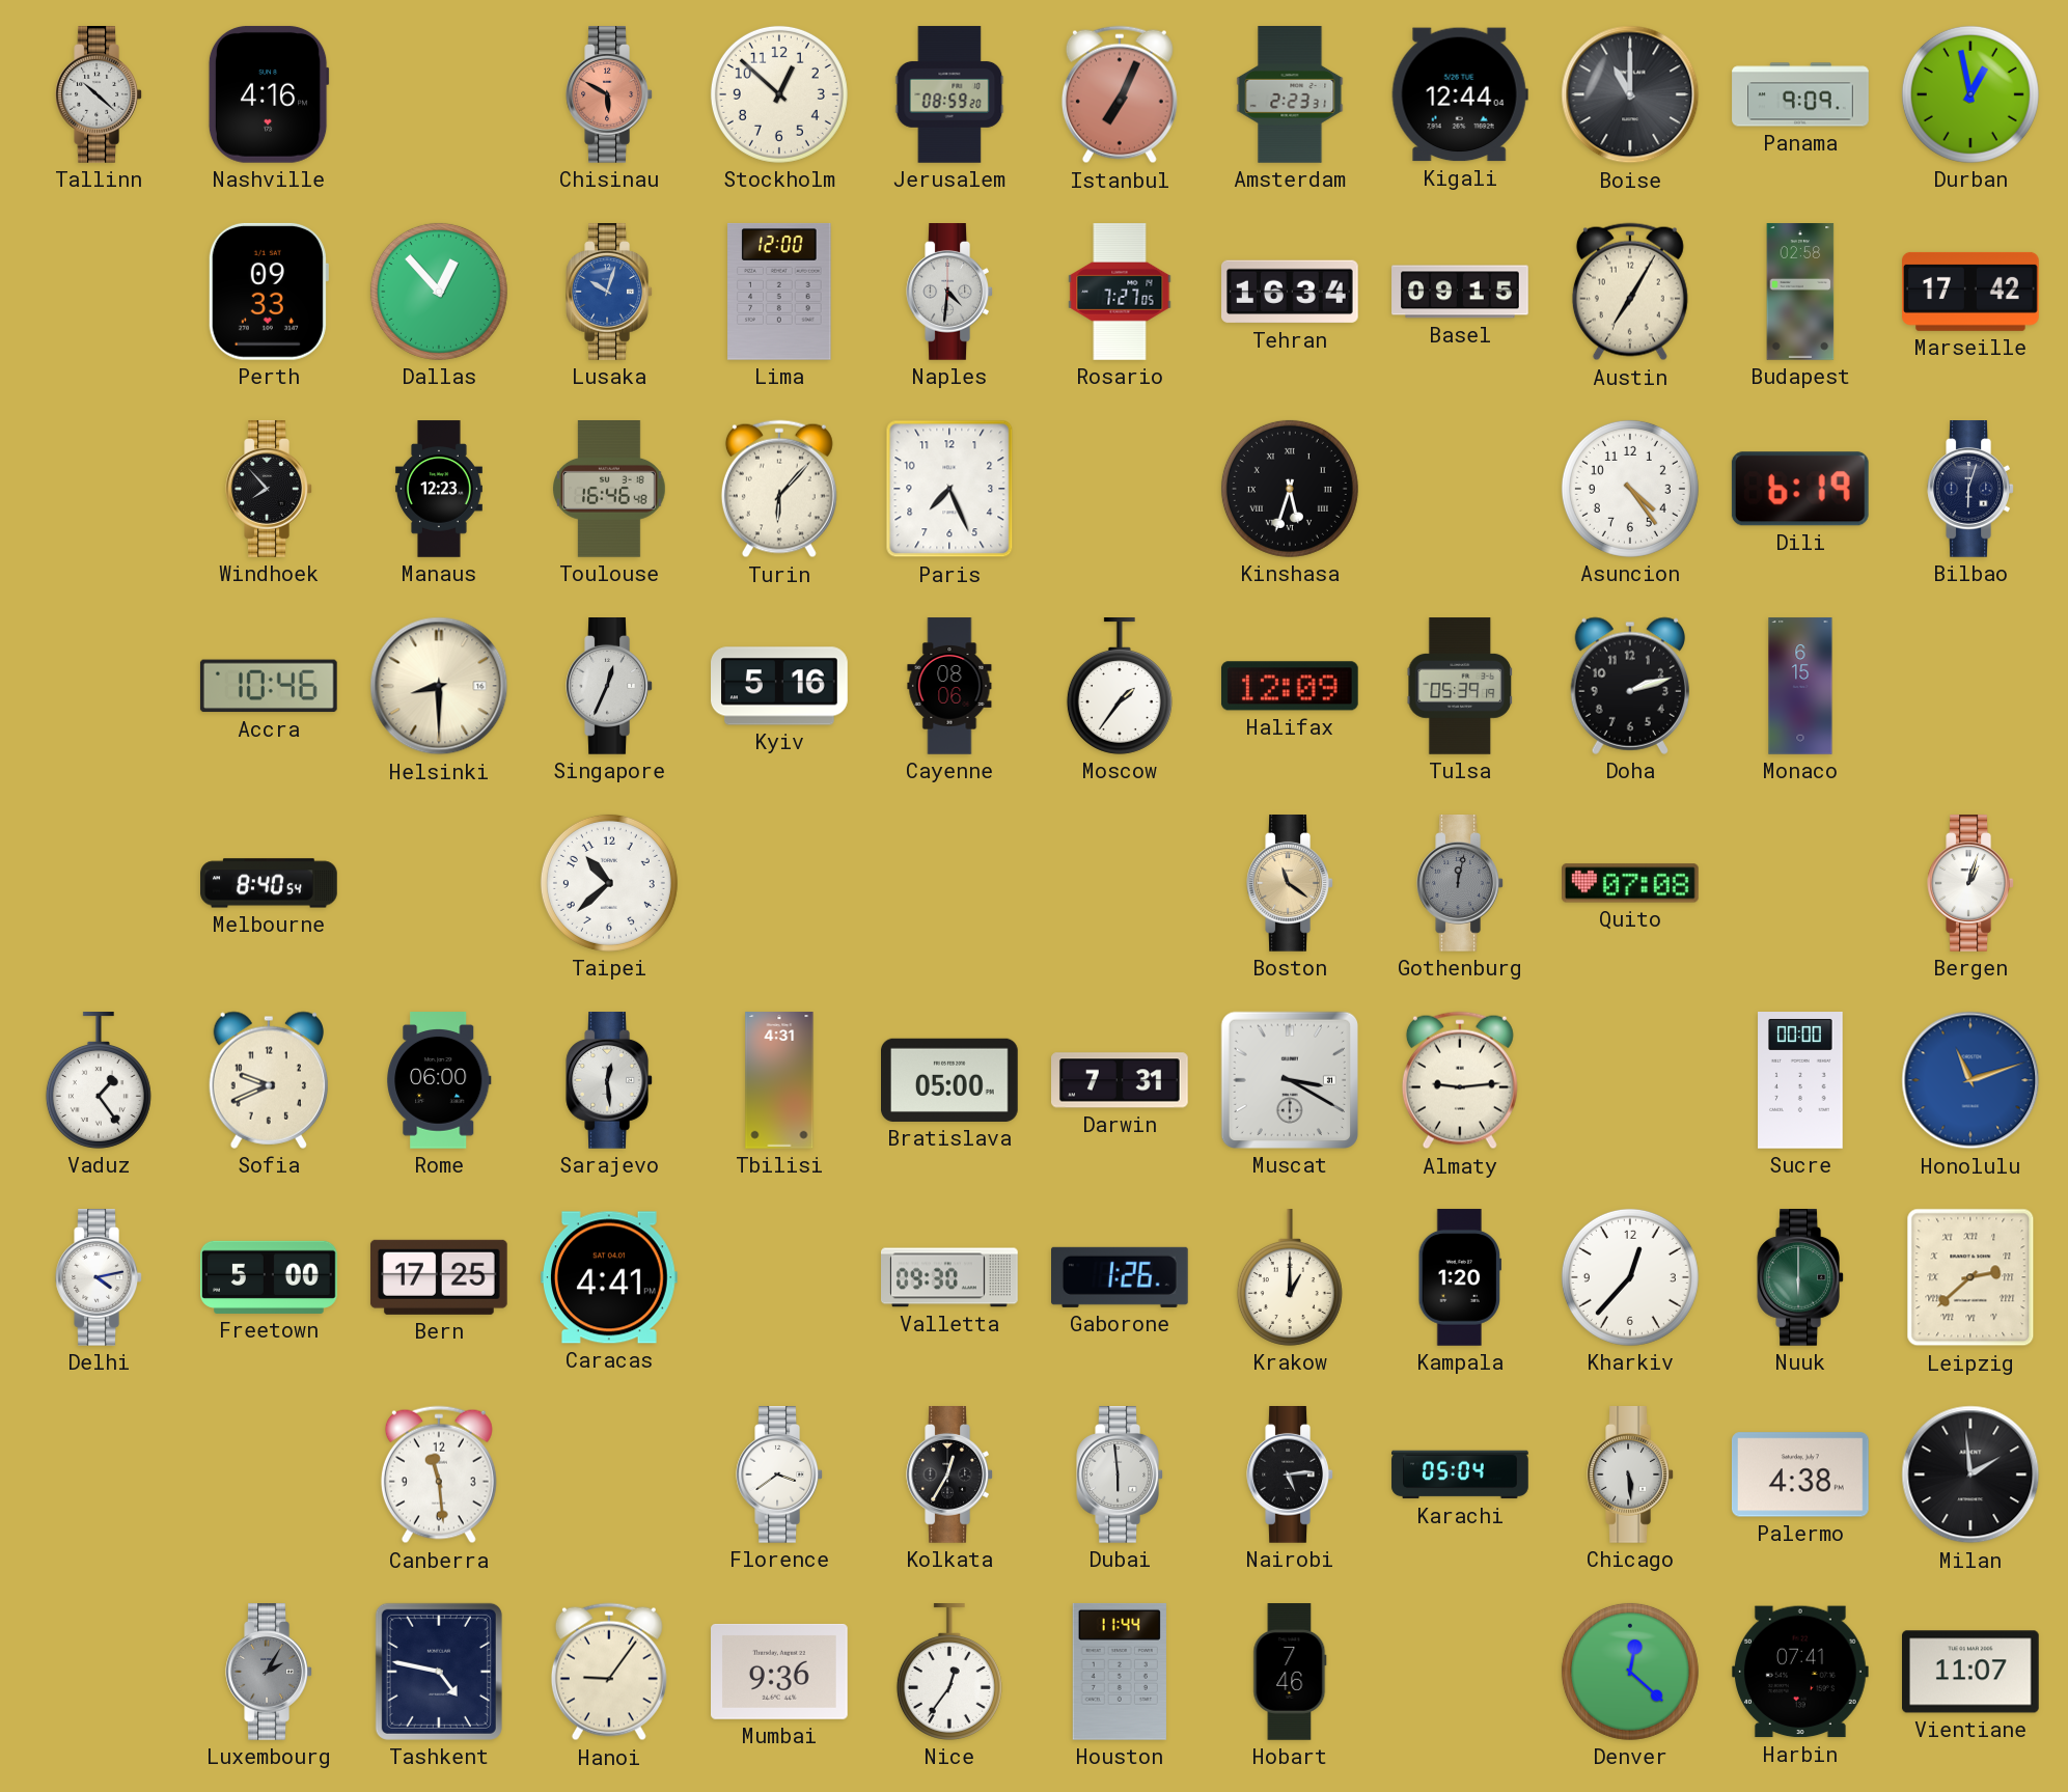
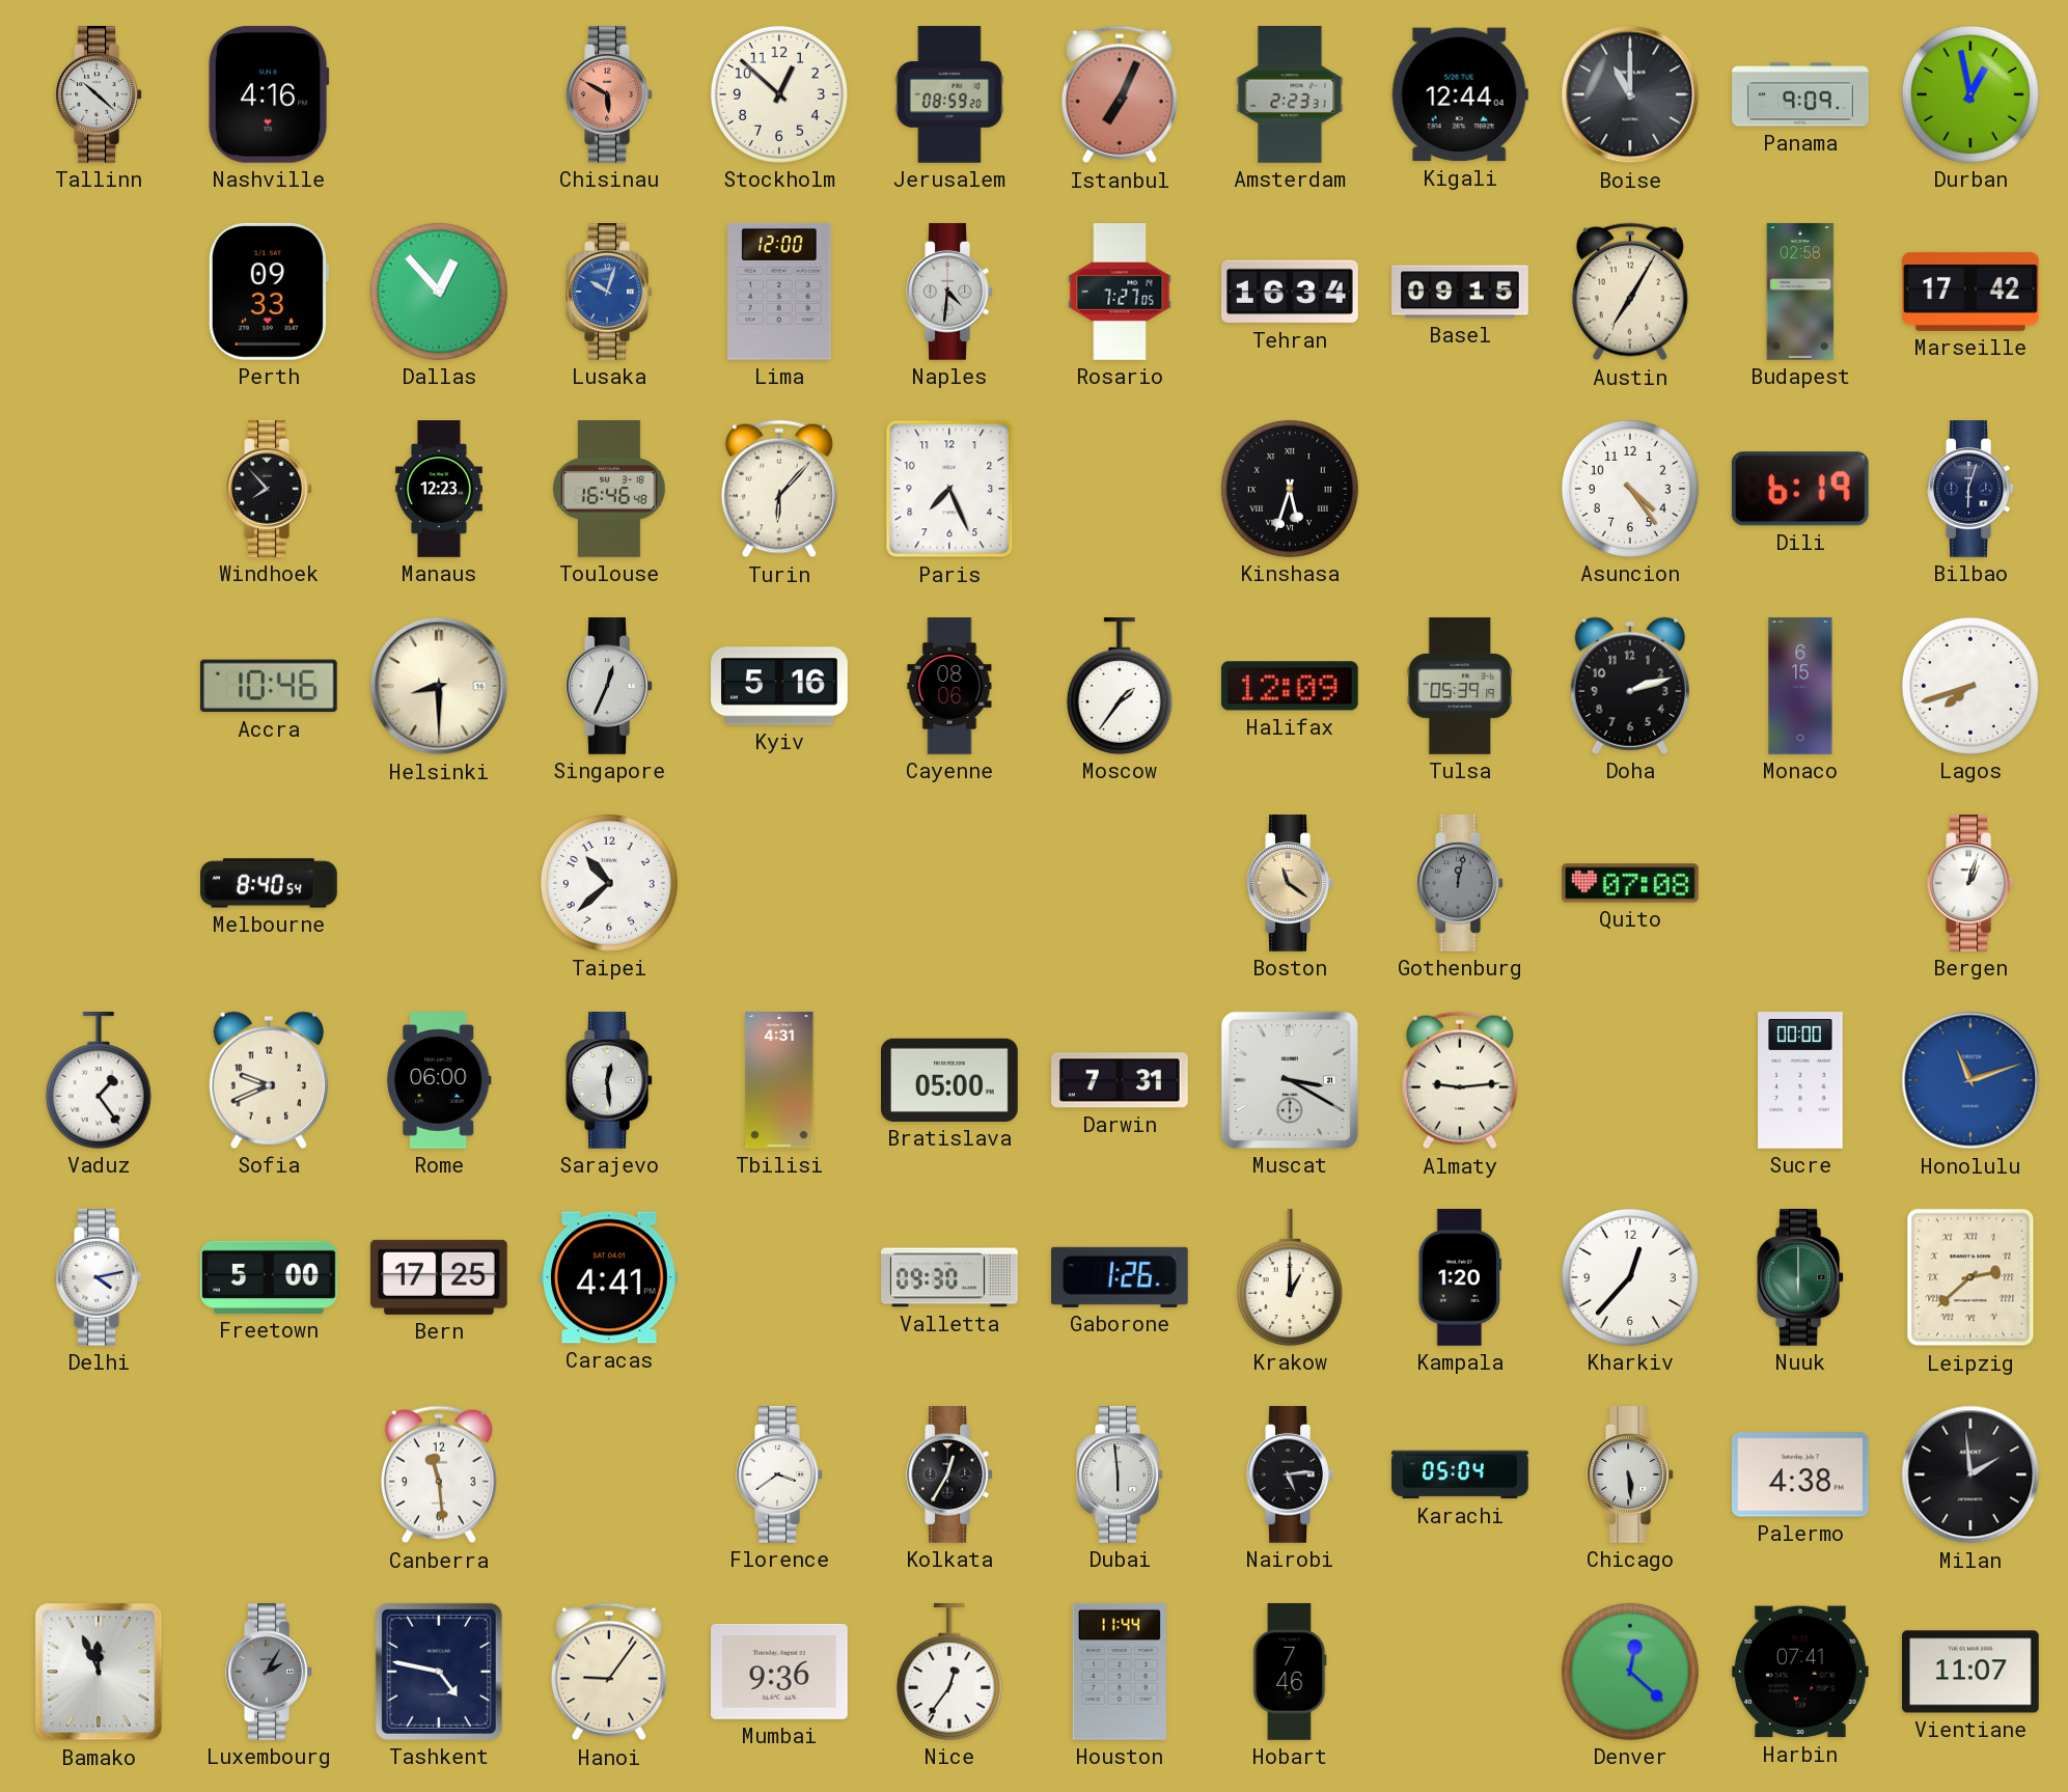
Lagos: none -> 7:42 (1970, 686)
Bamako: none -> 11:56 (99, 1672)
